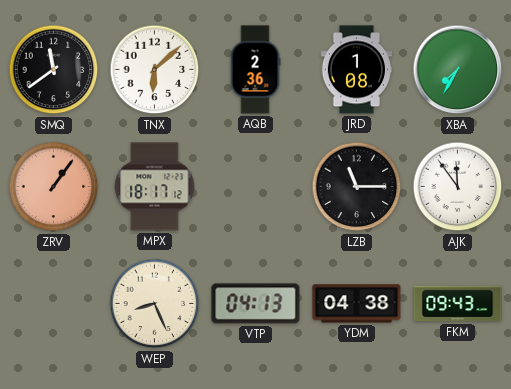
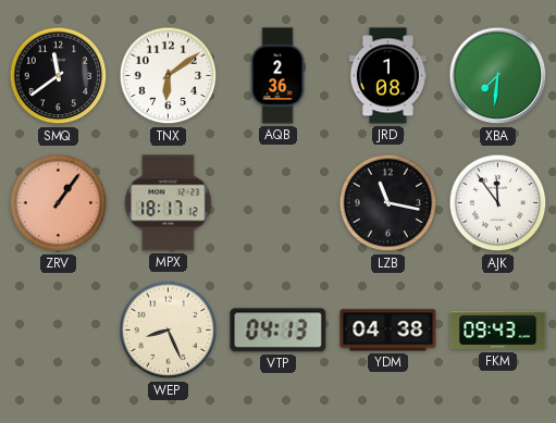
TNX: 6:08 -> 6:09 (169, 76)
XBA: 7:35 -> 7:31 (498, 76)
LZB: 11:15 -> 11:17 (388, 203)
